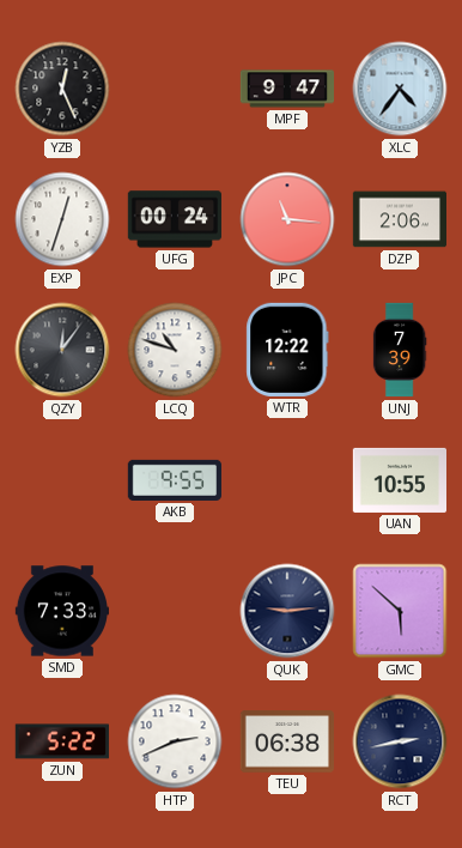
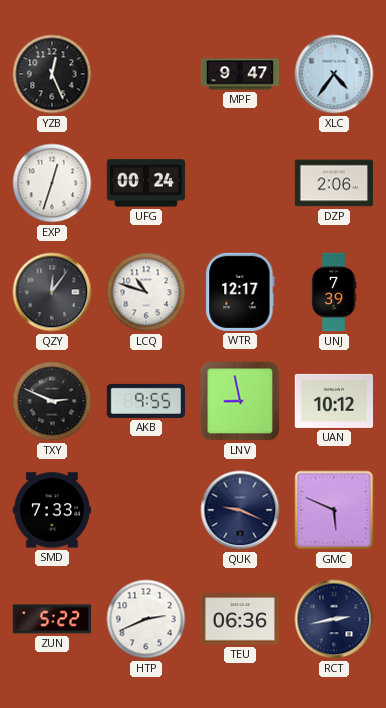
JPC: 11:16 -> none (287, 219)
WTR: 12:22 -> 12:17 (240, 292)
TXY: none -> 2:49 (52, 401)
LNV: none -> 8:58 (240, 401)
UAN: 10:55 -> 10:12 (333, 401)
QUK: 9:14 -> 9:19 (240, 510)
GMC: 5:52 -> 5:49 (334, 510)
TEU: 06:38 -> 06:36 (239, 619)
